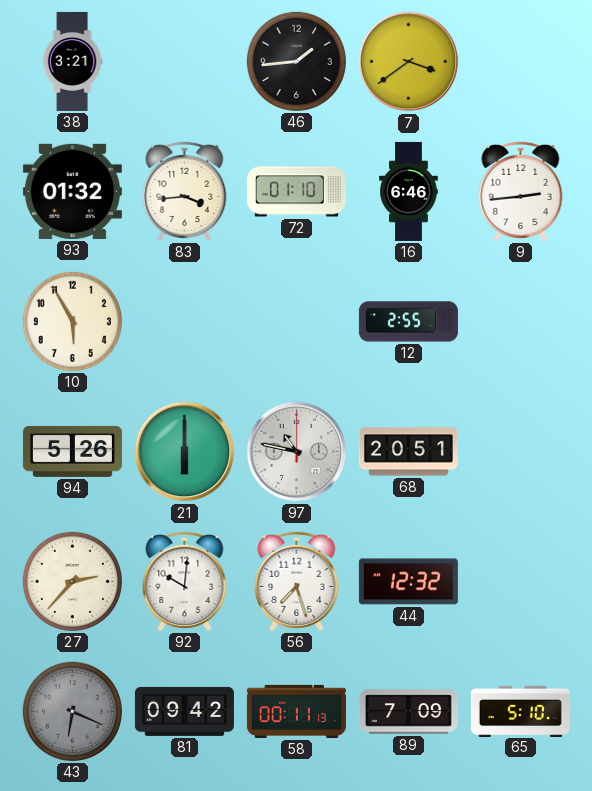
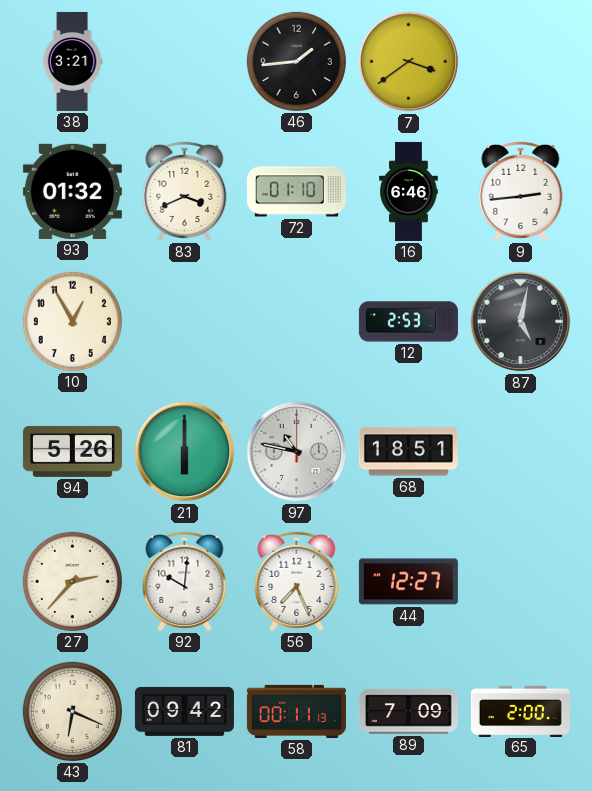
83: 3:44 -> 3:41 (185, 191)
10: 5:55 -> 12:55 (72, 321)
12: 2:55 -> 2:53 (408, 322)
87: none -> 5:02 (521, 322)
68: 20:51 -> 18:51 (408, 452)
56: 7:27 -> 7:26 (297, 581)
44: 12:32 -> 12:27 (408, 582)
43 dial: grey -> cream (72, 711)
65: 5:10 -> 2:00 (520, 711)
